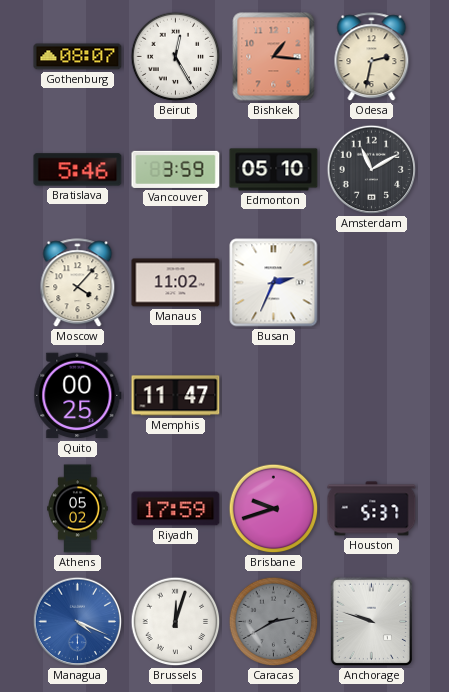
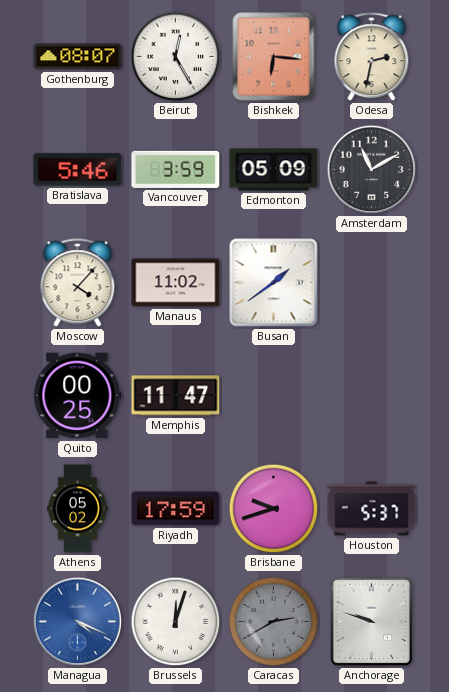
Bishkek: 1:16 -> 6:16 (274, 57)
Edmonton: 05:10 -> 05:09 (274, 170)
Busan: 2:34 -> 1:39 (274, 283)
